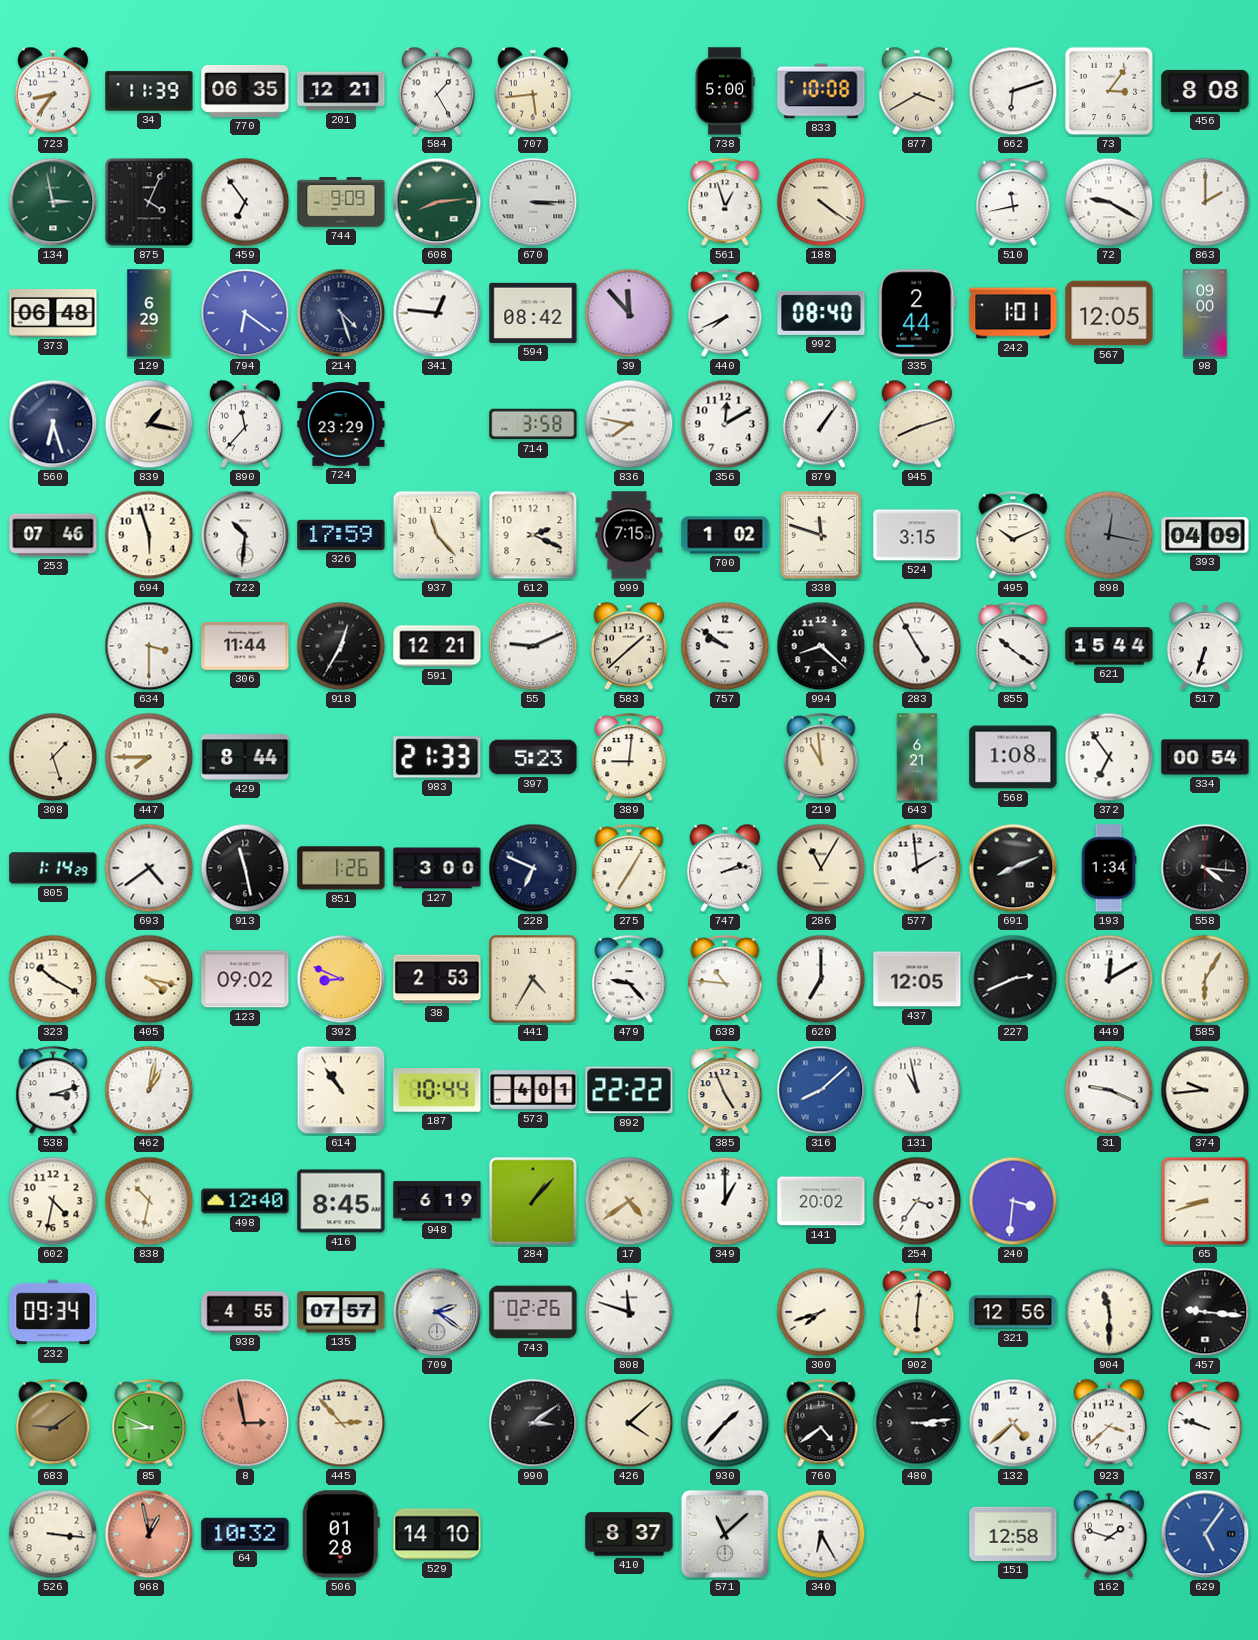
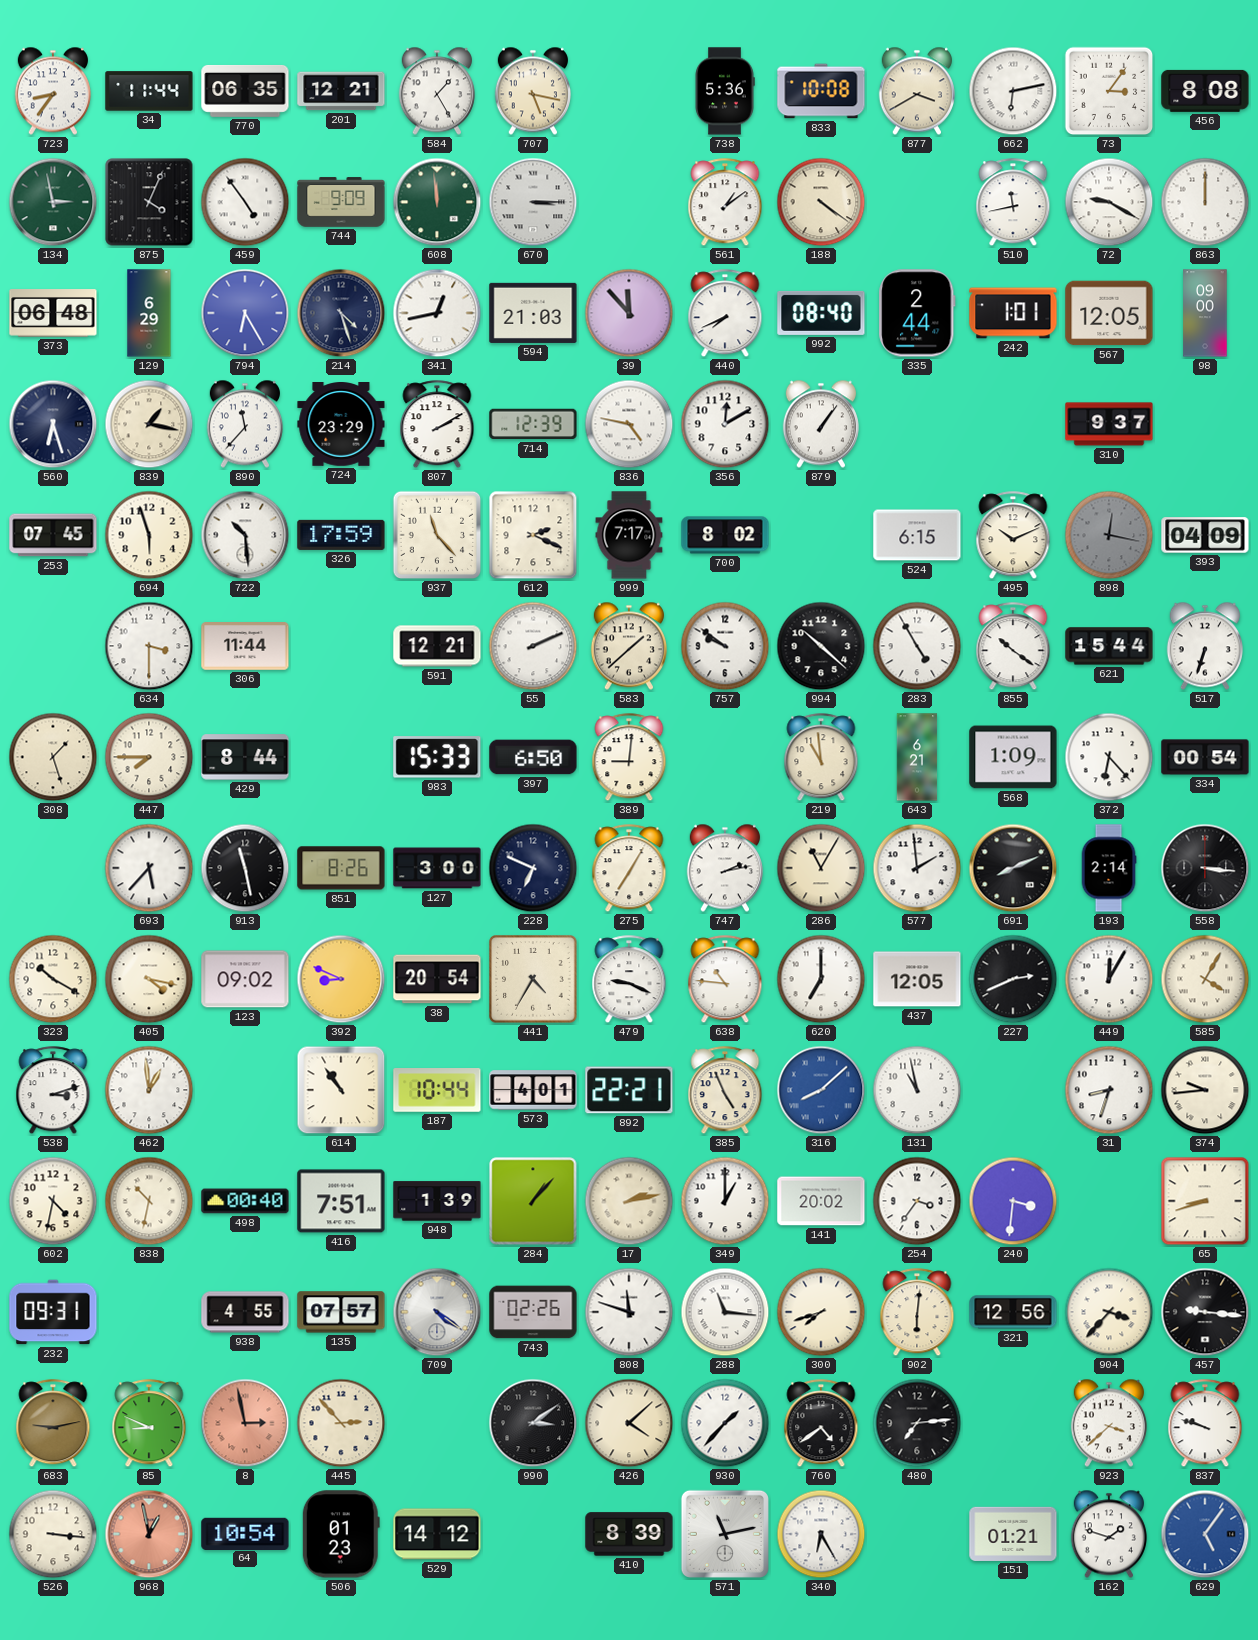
34: 11:39 -> 11:44 (149, 91)
707: 5:44 -> 5:17 (533, 91)
738: 5:00 -> 5:36 (725, 91)
662: 6:12 -> 6:13 (1013, 91)
459: 6:54 -> 4:54 (245, 202)
608: 8:14 -> 11:59 (437, 202)
561: 12:57 -> 1:09 (725, 203)
863: 2:00 -> 12:00 (1205, 202)
794: 6:21 -> 6:25 (245, 313)
341: 12:46 -> 12:43 (437, 313)
594: 08:42 -> 21:03 (533, 313)
807: none -> 2:10 (437, 425)
714: 3:58 -> 12:39 (533, 424)
836: 7:47 -> 4:47 (629, 424)
945: 8:12 -> none (917, 424)
310: none -> 9:37 (1109, 424)
253: 07:46 -> 07:45 (53, 535)
722: 10:31 -> 10:29 (245, 535)
999: 7:15 -> 7:17 (629, 535)
700: 1:02 -> 8:02 (725, 535)
338: 11:48 -> none (821, 535)
524: 3:15 -> 6:15 (917, 535)
918: 12:35 -> none (341, 646)
55: 9:11 -> 2:11 (533, 646)
994: 8:22 -> 10:22 (821, 646)
983: 21:33 -> 15:33 (437, 757)
397: 5:23 -> 6:50 (533, 757)
568: 1:08 -> 1:09 (1013, 757)
372: 6:54 -> 6:23 (1109, 757)
805: 1:14 -> none (53, 868)
693: 4:39 -> 5:37 (149, 868)
851: 1:26 -> 8:26 (341, 868)
193: 1:34 -> 2:14 (1109, 868)
558: 4:16 -> 3:16 (1205, 868)
38: 2:53 -> 20:54 (437, 979)
479: 9:23 -> 9:19 (629, 980)
449: 12:10 -> 12:05 (1109, 979)
585: 6:05 -> 4:05 (1205, 979)
462: 1:02 -> 12:59 (149, 1090)
892: 22:22 -> 22:21 (629, 1090)
31: 9:19 -> 8:33 (1109, 1090)
498: 12:40 -> 00:40 (245, 1201)
416: 8:45 -> 7:51 (341, 1201)
948: 6:19 -> 1:39 (437, 1201)
17: 4:39 -> 2:13 (629, 1201)
232: 09:34 -> 09:31 (53, 1312)
709: 2:21 -> 4:21 (437, 1312)
288: none -> 11:16 (725, 1312)
904: 11:30 -> 3:37 (1109, 1312)
683: 9:09 -> 9:13 (53, 1424)
480: 3:14 -> 7:14 (917, 1423)
132: 4:38 -> none (1013, 1423)
64: 10:32 -> 10:54 (245, 1533)
506: 01:28 -> 01:23 (341, 1534)
529: 14:10 -> 14:12 (437, 1534)
410: 8:37 -> 8:39 (629, 1534)
571: 11:08 -> 11:13 (725, 1534)
151: 12:58 -> 01:21 (1013, 1534)
